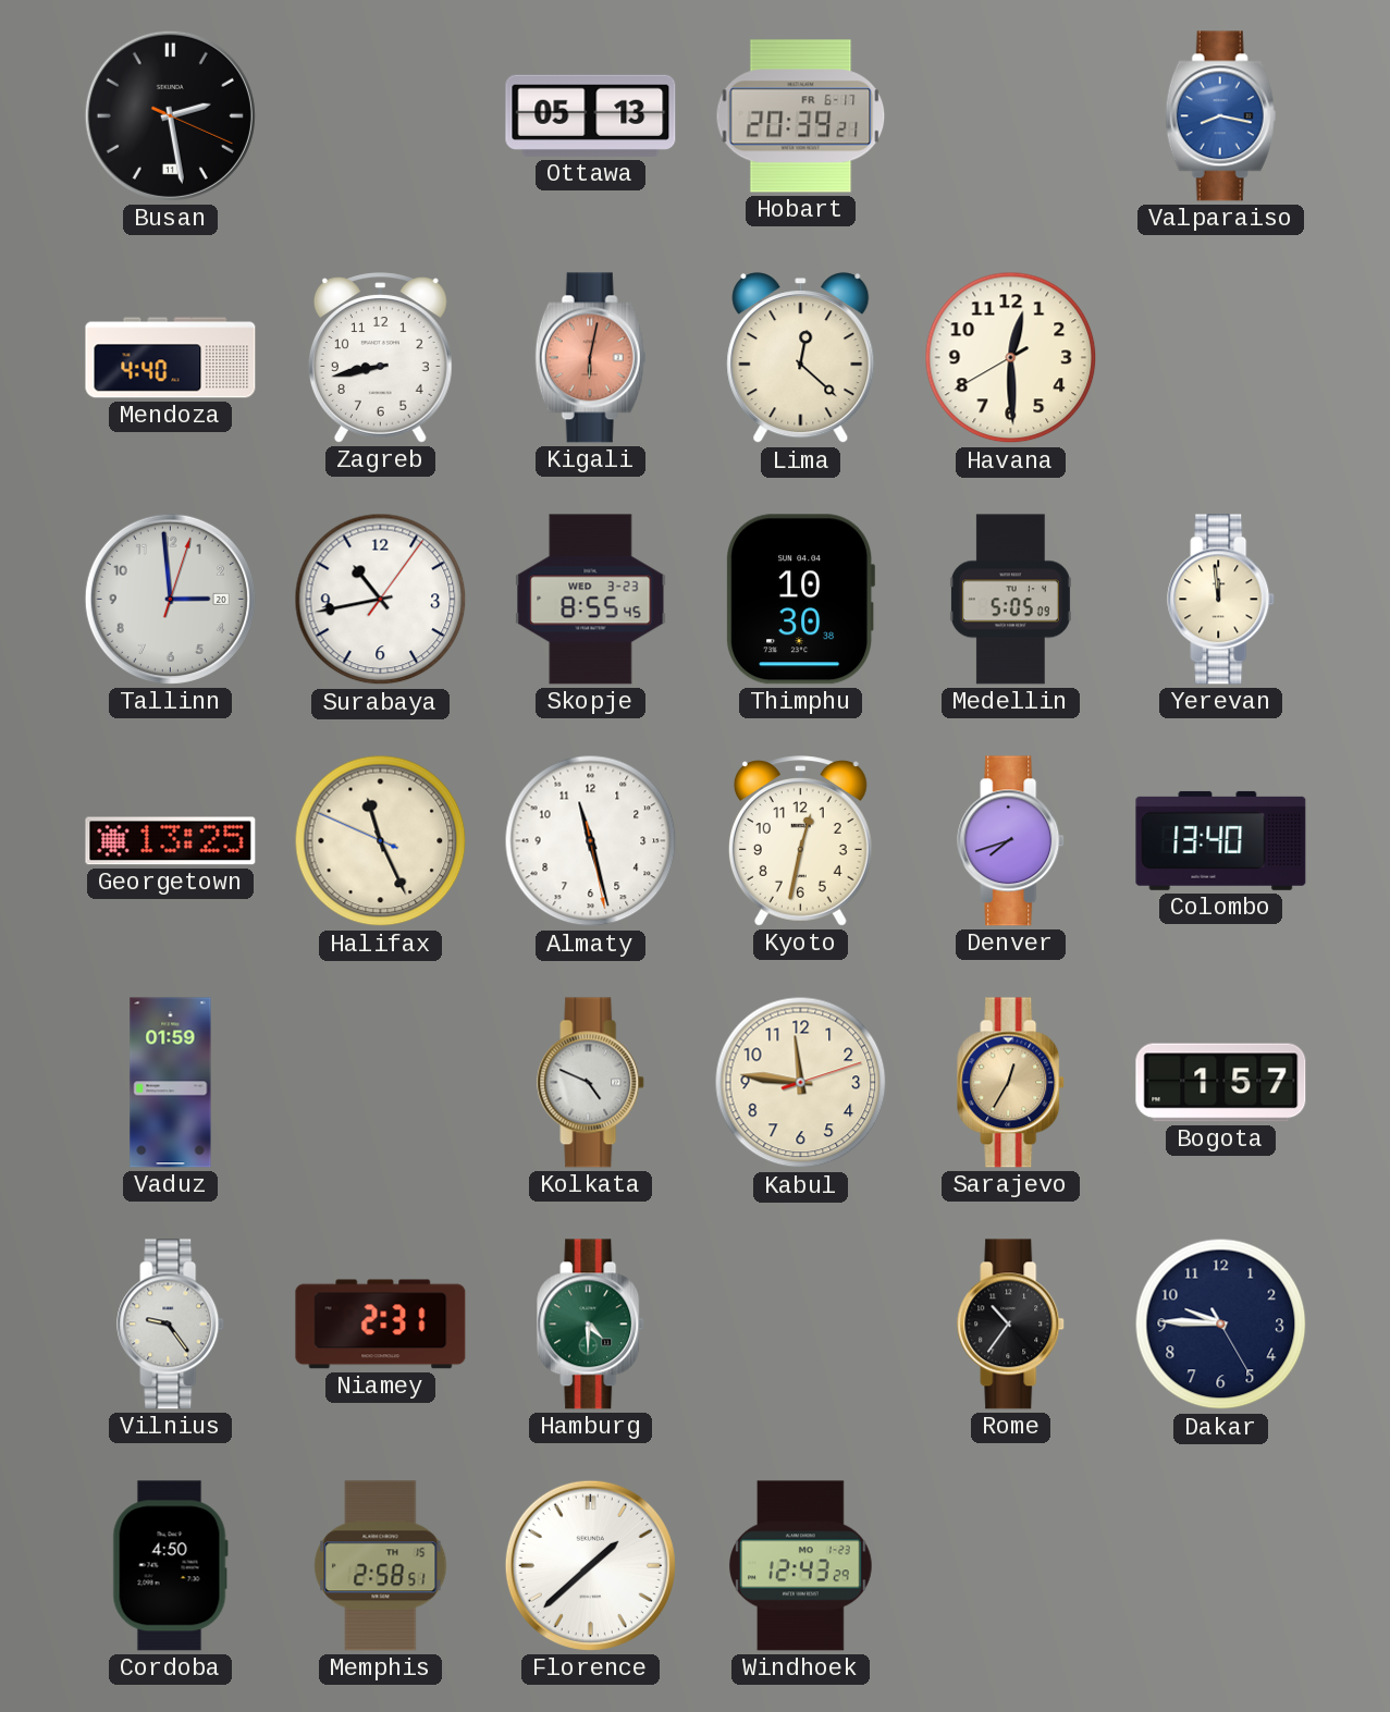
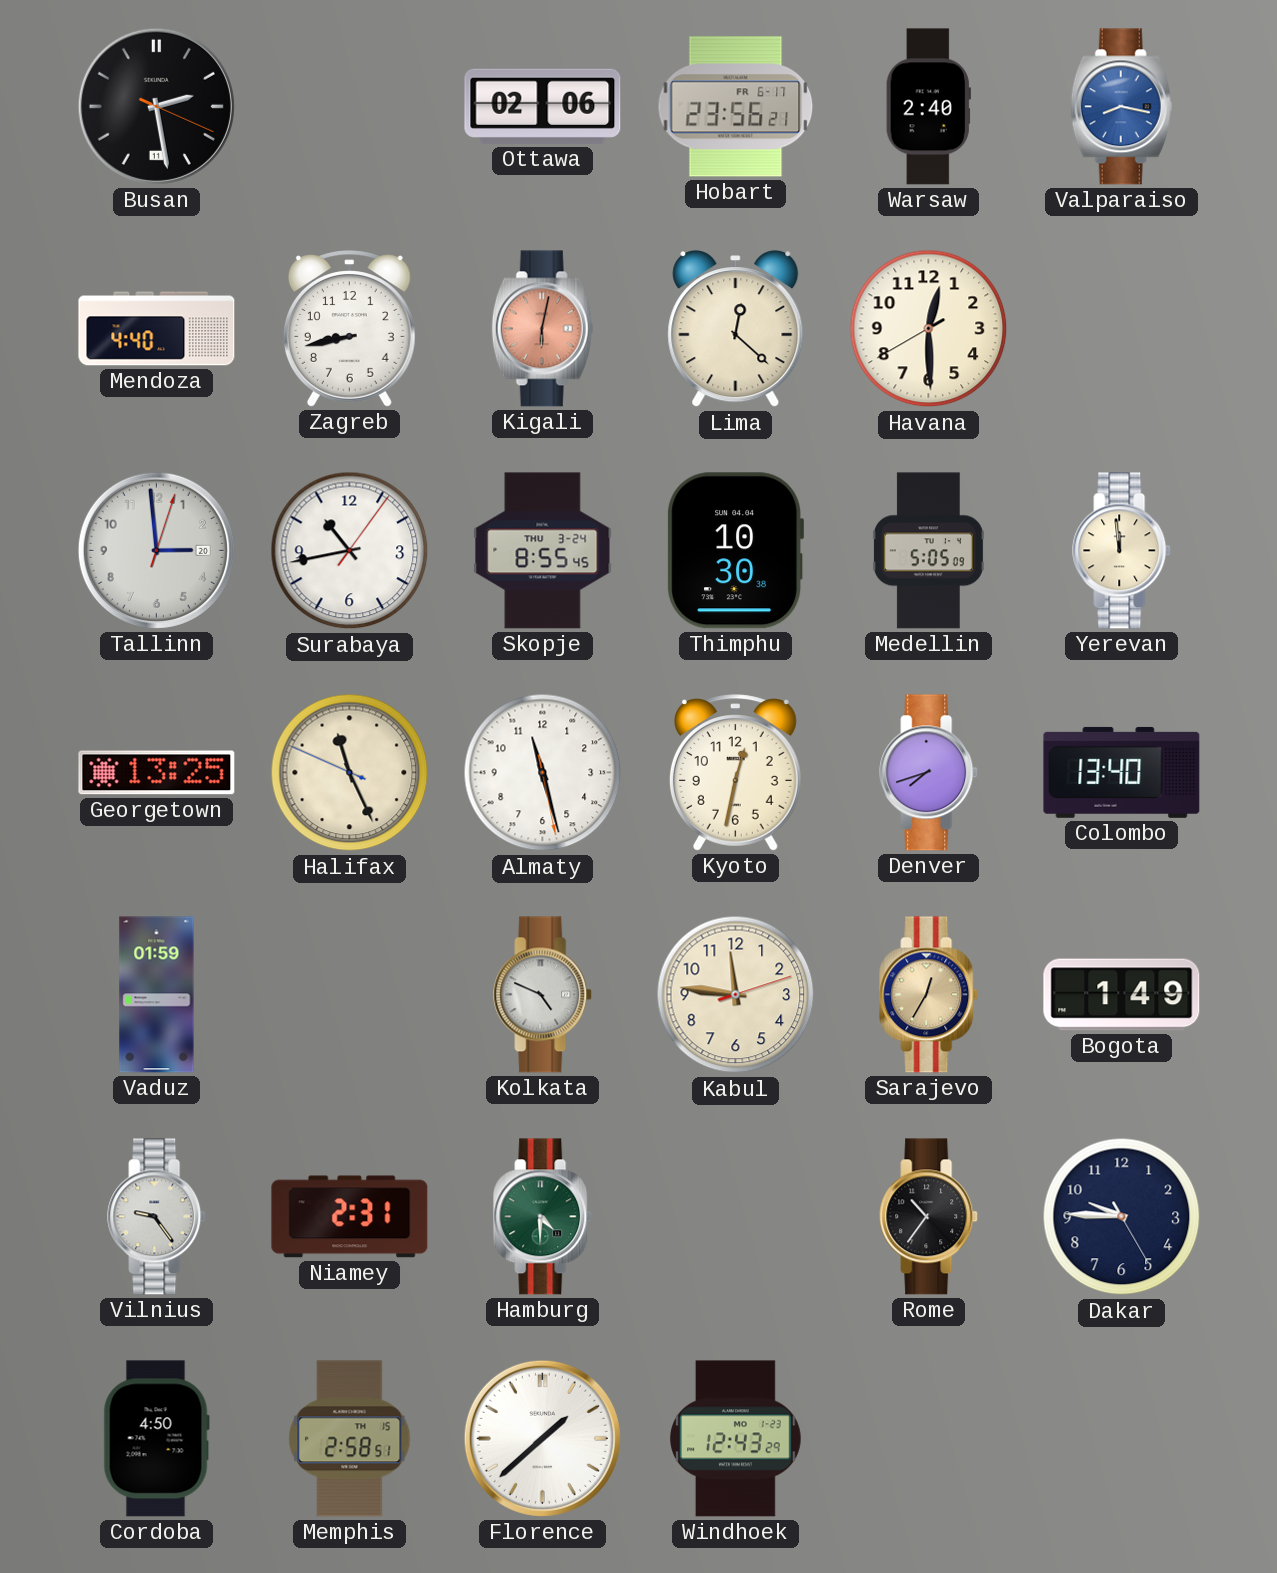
Ottawa: 05:13 -> 02:06 (543, 106)
Hobart: 20:39 -> 23:56 (736, 107)
Warsaw: none -> 2:40 (928, 107)
Skopje date: WED 3-23 -> THU 3-24 (543, 551)
Bogota: 1:57 -> 1:49 (1122, 995)
